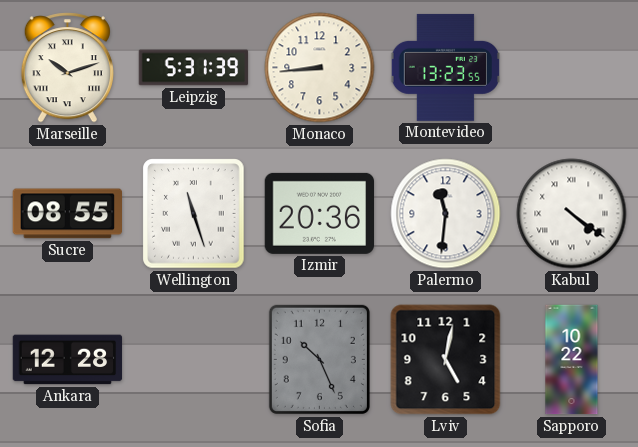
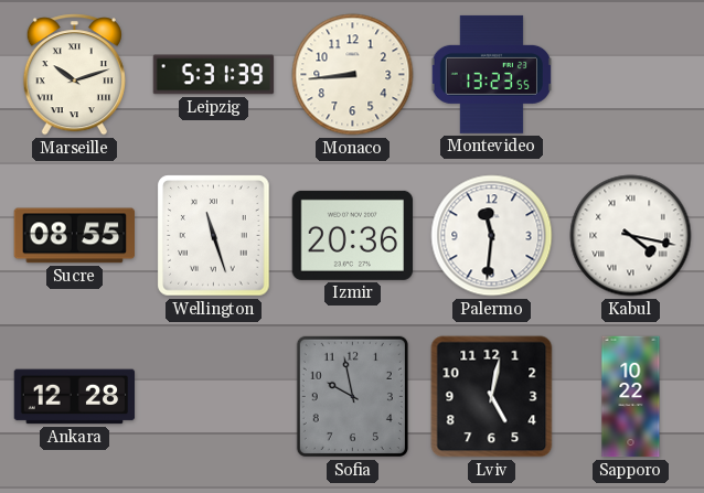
Kabul: 4:21 -> 4:17 (631, 236)
Sofia: 10:26 -> 9:58 (352, 396)
